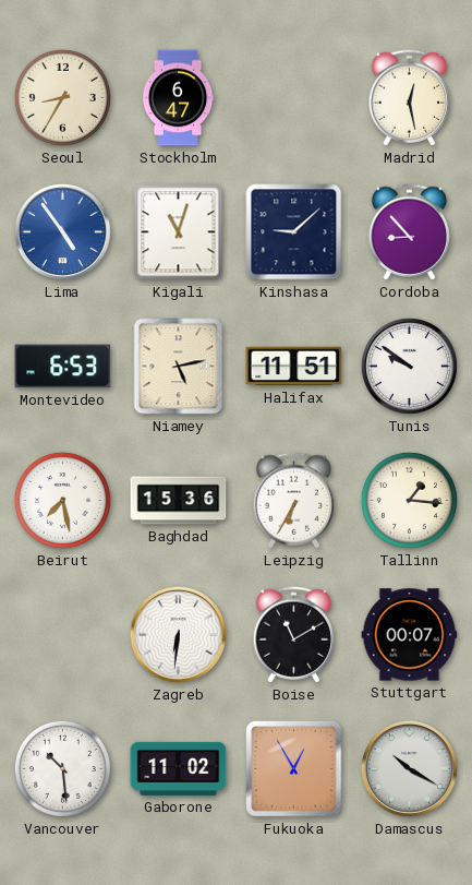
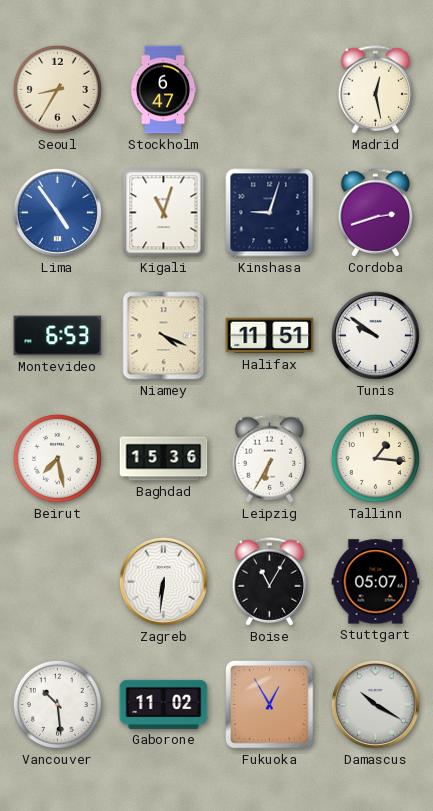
Kinshasa: 9:08 -> 9:03 (270, 213)
Cordoba: 8:53 -> 2:42 (376, 213)
Niamey: 5:13 -> 4:19 (164, 336)
Boise: 11:10 -> 11:05 (270, 582)
Stuttgart: 00:07 -> 05:07 (376, 582)
